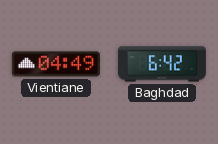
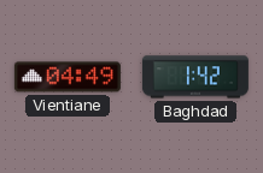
Baghdad: 6:42 -> 1:42 (195, 77)
